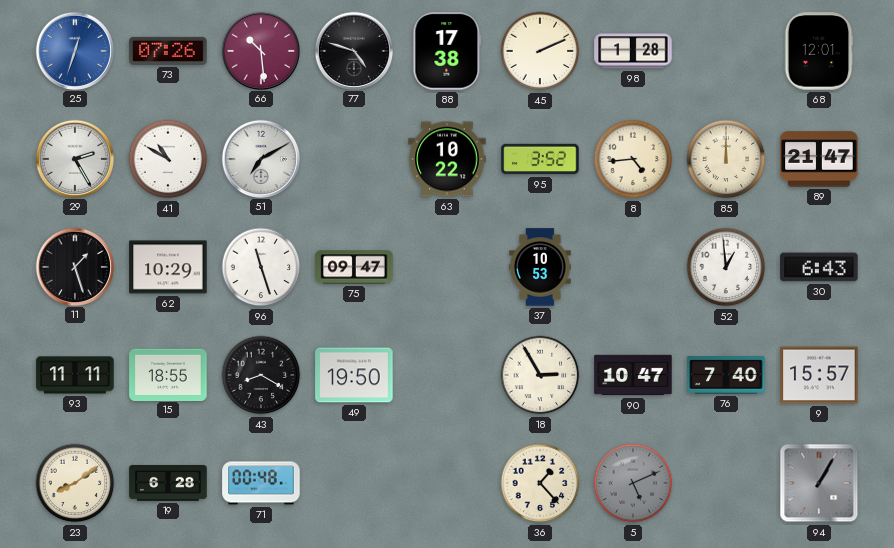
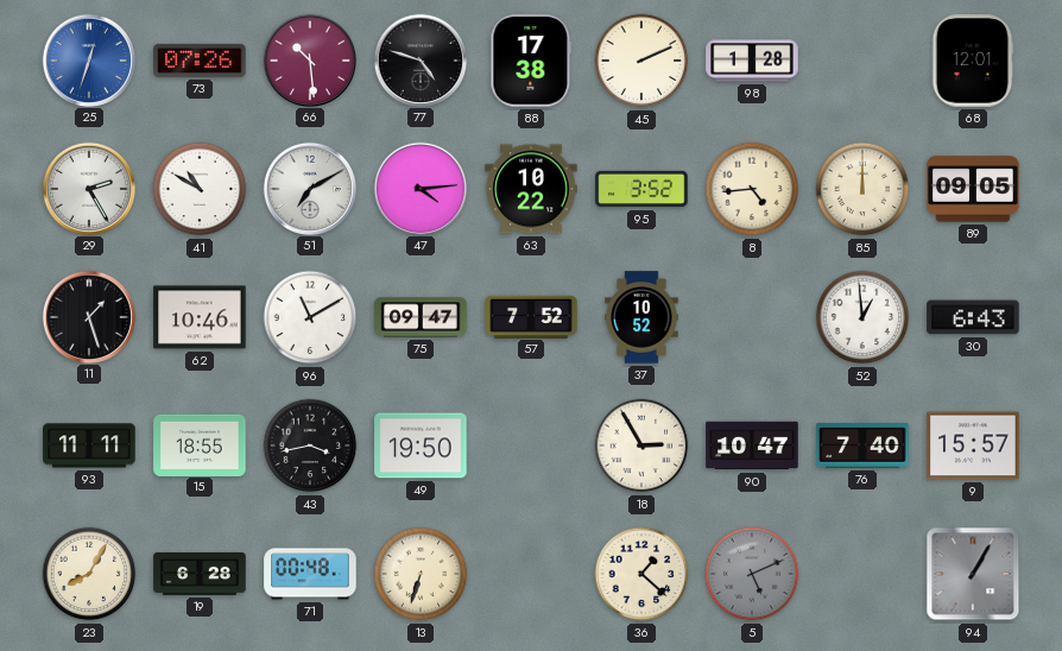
47: none -> 4:14 (419, 188)
89: 21:47 -> 09:05 (973, 189)
62: 10:29 -> 10:46 (200, 317)
96: 11:27 -> 11:10 (310, 317)
57: none -> 7:52 (531, 316)
37: 10:53 -> 10:52 (641, 317)
43: 8:20 -> 3:43 (310, 445)
23: 8:09 -> 8:05 (89, 574)
13: none -> 6:33 (421, 574)
36: 1:23 -> 1:22 (641, 574)
